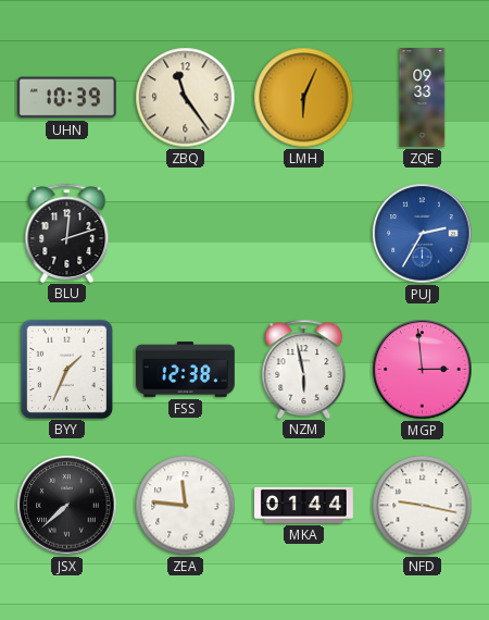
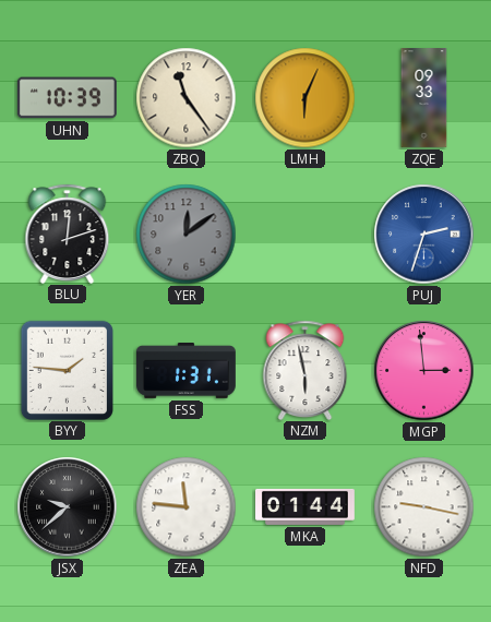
YER: none -> 12:09 (187, 235)
PUJ: 2:35 -> 2:33 (424, 235)
BYY: 1:34 -> 1:46 (67, 370)
FSS: 12:38 -> 1:31 (187, 371)
JSX: 7:38 -> 9:38 (68, 507)
